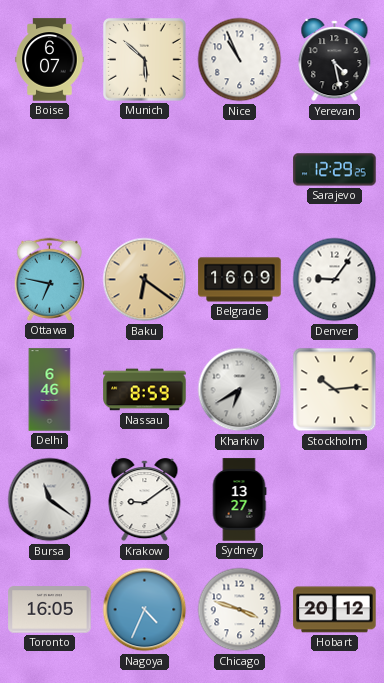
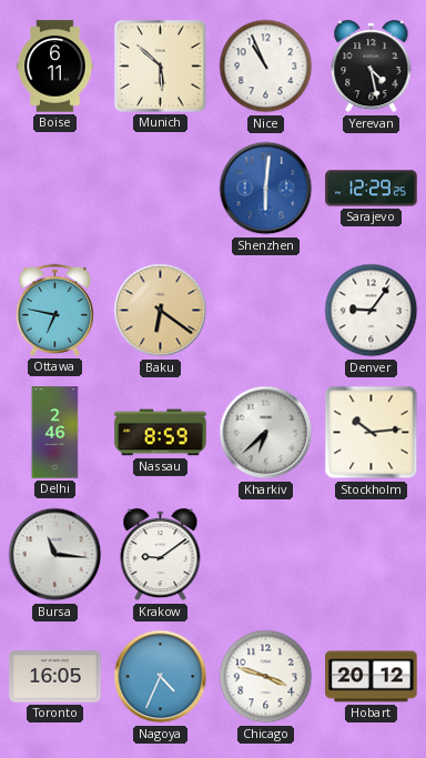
Boise: 6:07 -> 6:11 (55, 67)
Shenzhen: none -> 6:01 (266, 189)
Belgrade: 16:09 -> none (240, 280)
Delhi: 6:46 -> 2:46 (55, 433)
Kharkiv: 6:40 -> 6:38 (266, 433)
Bursa: 11:21 -> 11:16 (55, 555)
Sydney: 13:27 -> none (239, 500)
